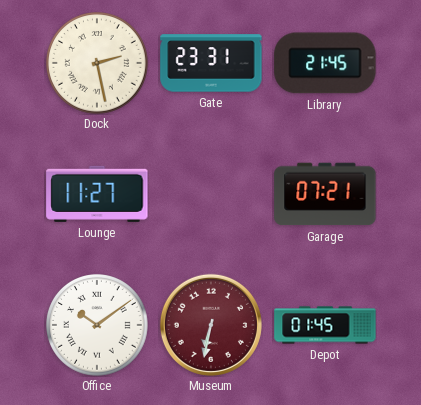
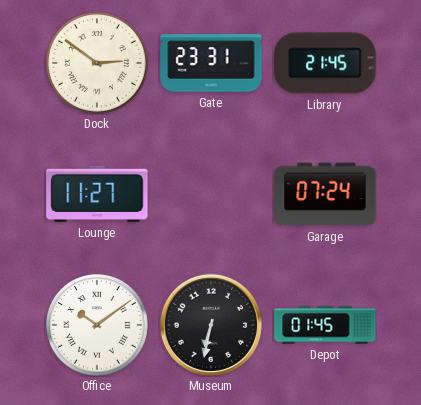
Dock: 2:28 -> 2:51 (98, 64)
Garage: 07:21 -> 07:24 (325, 194)
Museum dial: burgundy -> black (211, 325)
